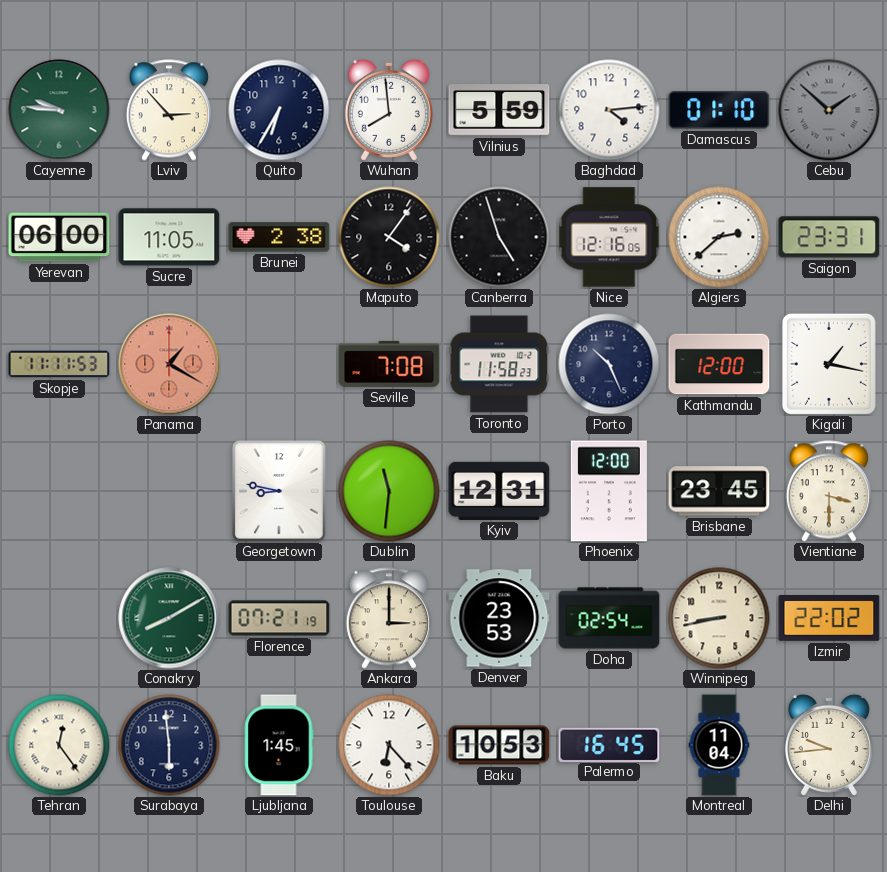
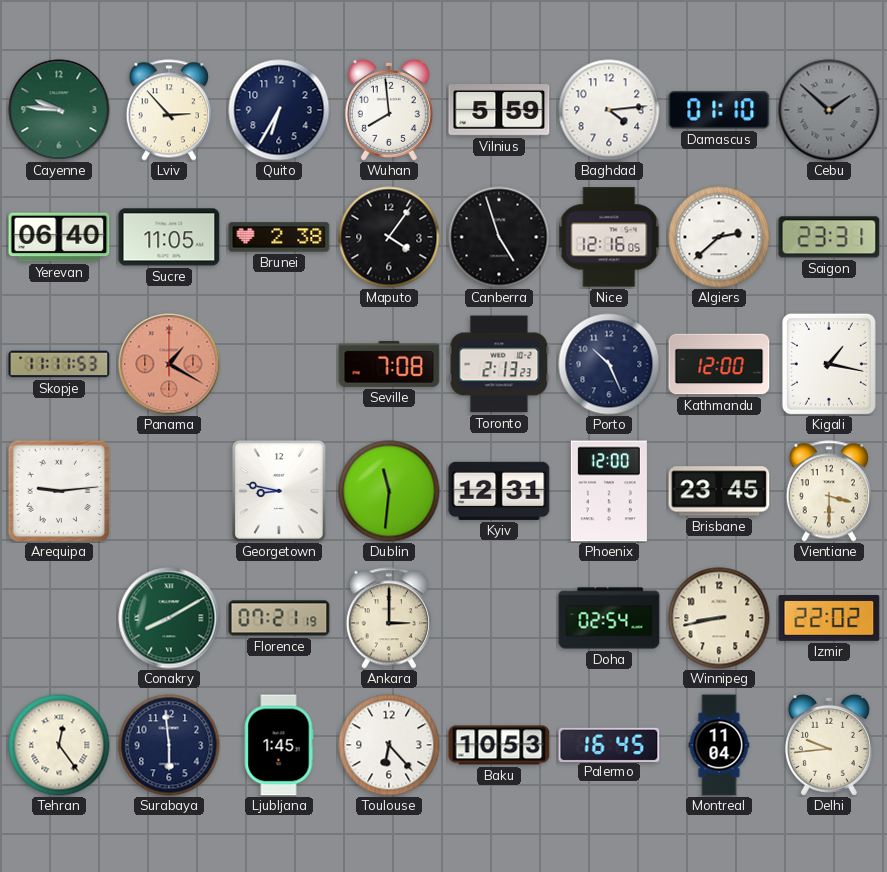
Yerevan: 06:00 -> 06:40 (59, 237)
Toronto: 11:58 -> 2:13 (499, 364)
Arequipa: none -> 9:14 (58, 490)
Denver: 23:53 -> none (499, 618)
